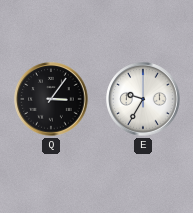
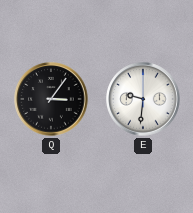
E: 9:35 -> 9:31 (143, 99)
